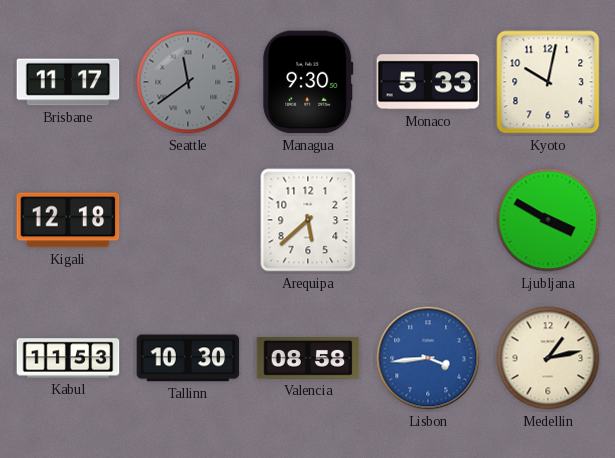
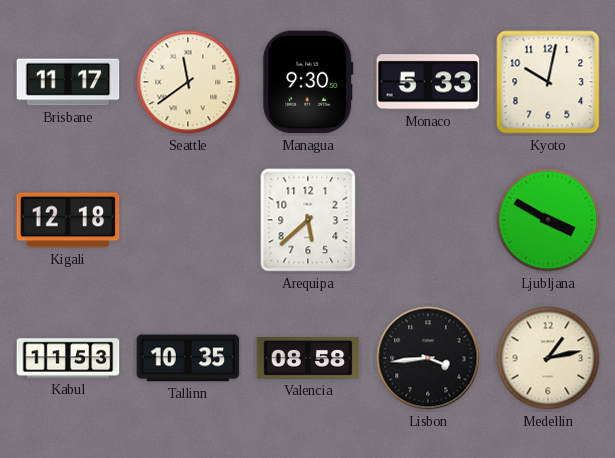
Seattle dial: grey -> cream (188, 82)
Tallinn: 10:30 -> 10:35 (188, 358)
Lisbon dial: blue -> black (428, 358)
